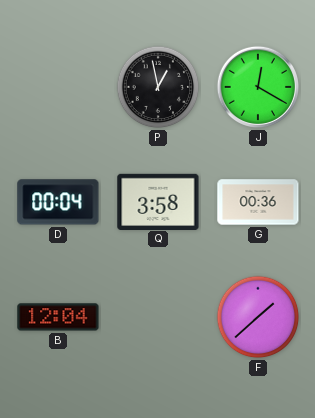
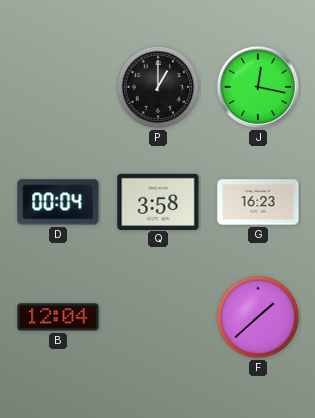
P: 12:58 -> 1:00 (158, 87)
J: 12:20 -> 12:17 (258, 87)
G: 00:36 -> 16:23 (258, 202)
